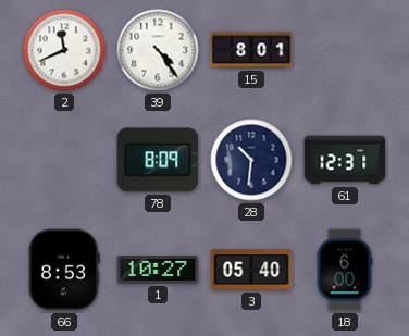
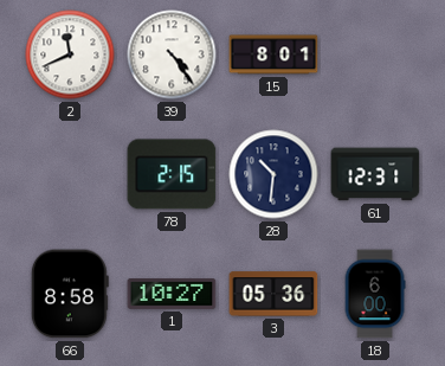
78: 8:09 -> 2:15 (172, 174)
66: 8:53 -> 8:58 (70, 294)
3: 05:40 -> 05:36 (273, 294)
